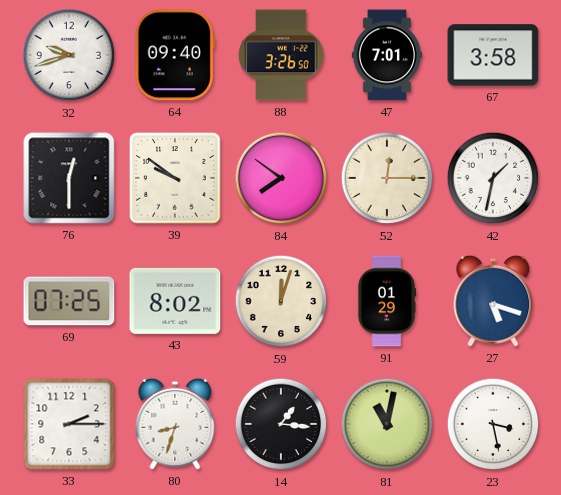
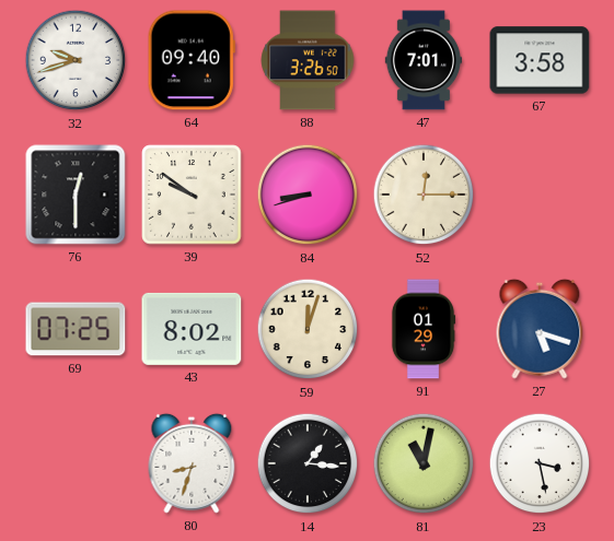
84: 7:51 -> 8:42 (308, 195)
42: 1:32 -> none (493, 178)
33: 2:15 -> none (69, 424)
